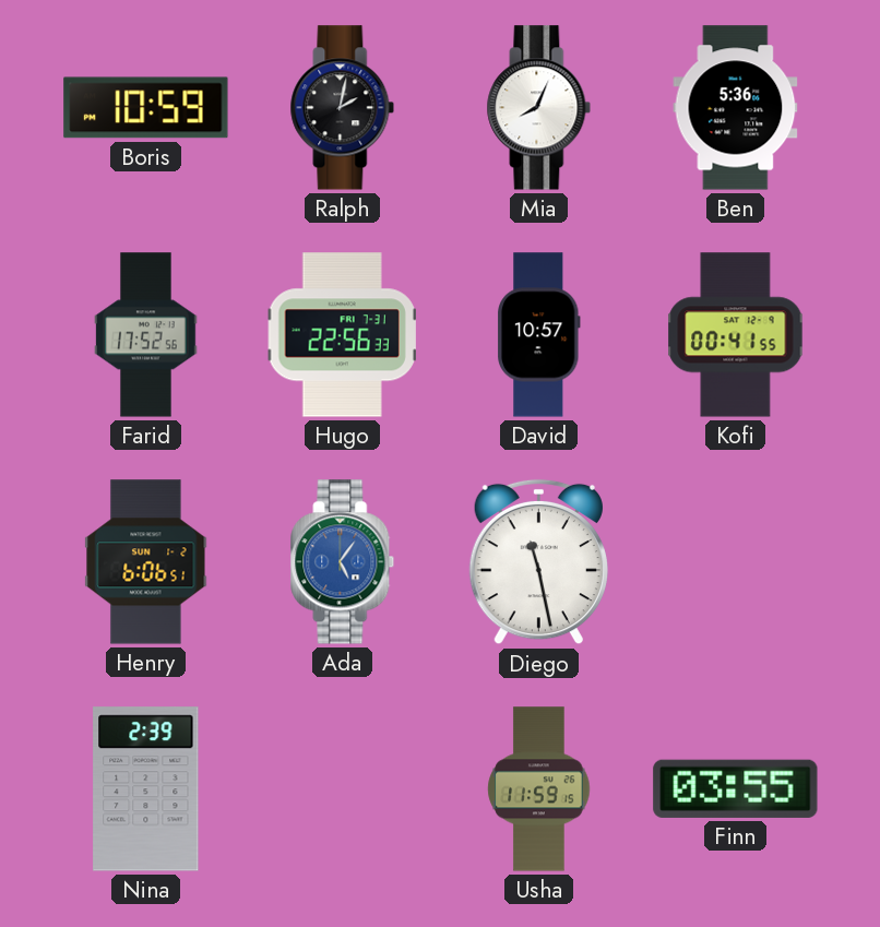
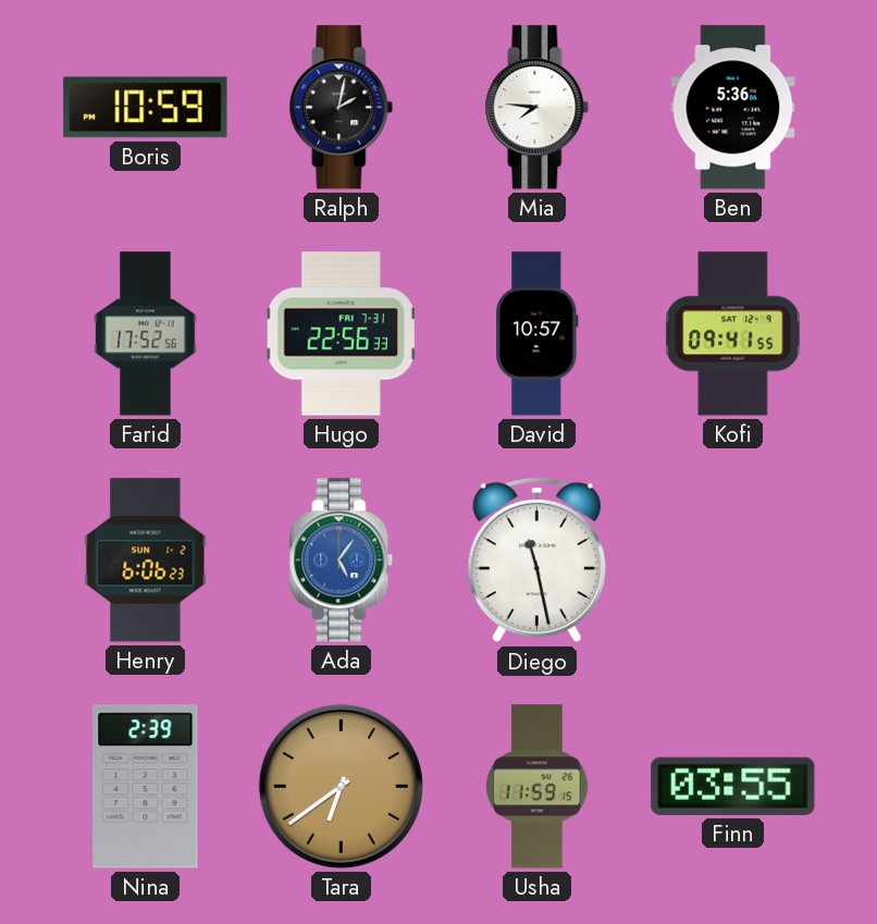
Mia: 8:04 -> 7:46 (538, 108)
Kofi: 00:41 -> 09:41 (733, 334)
Henry: 6:06:51 -> 6:06:23 (146, 560)
Tara: none -> 6:39 (341, 786)
